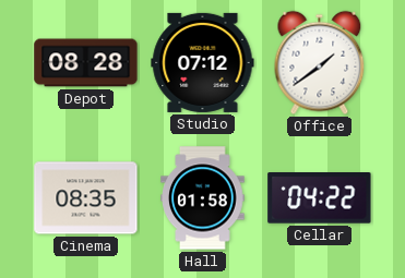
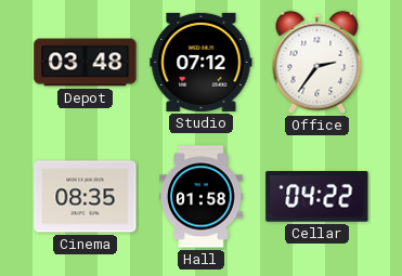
Depot: 08:28 -> 03:48 (86, 63)
Office: 1:39 -> 2:36 (317, 63)
